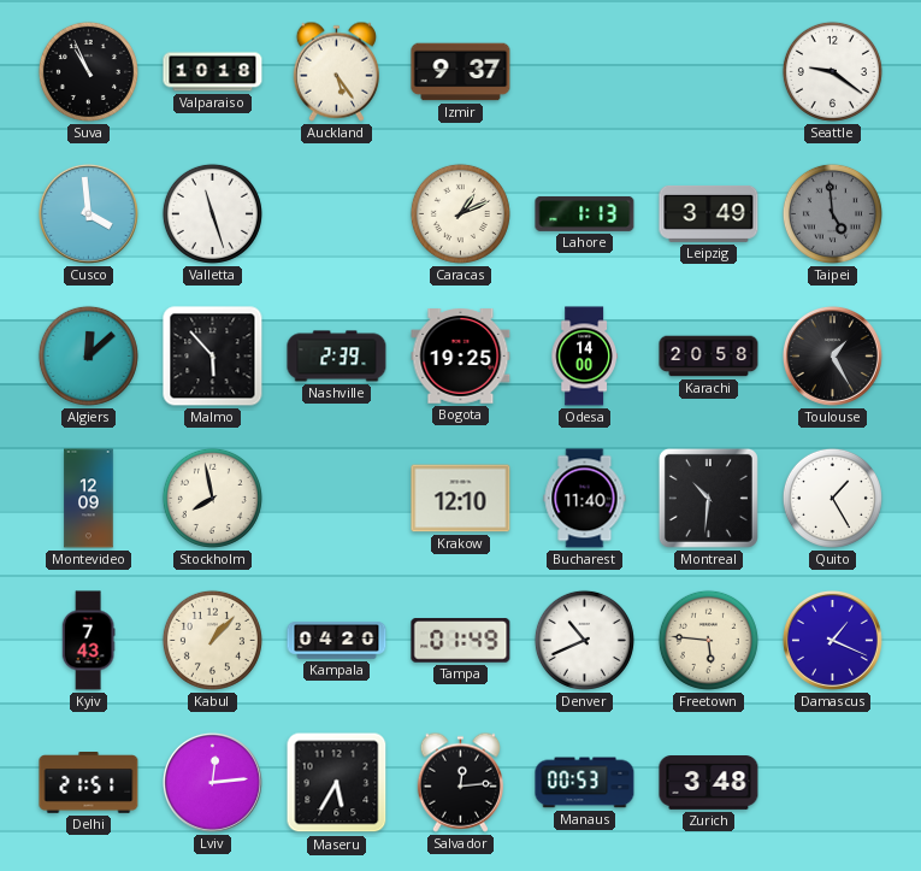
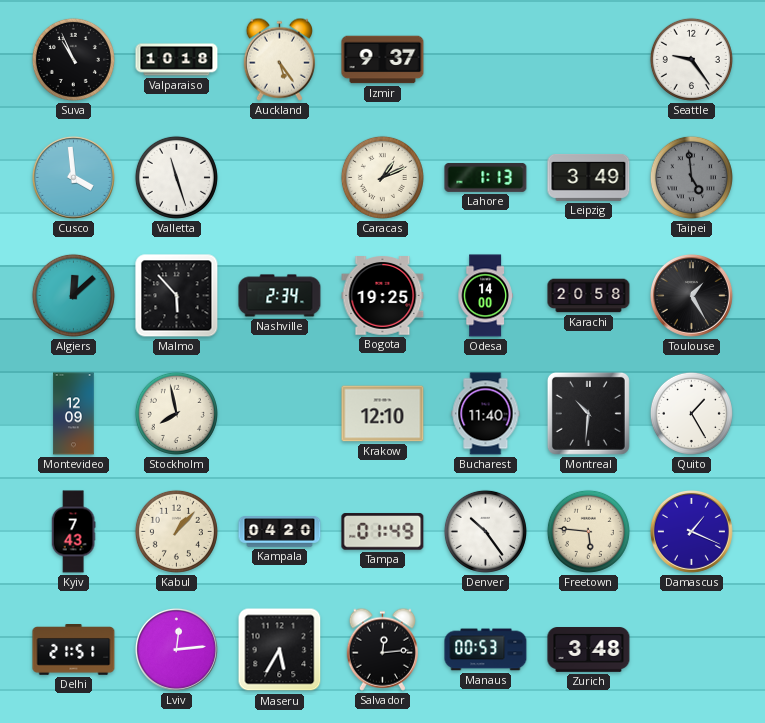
Seattle: 9:21 -> 9:24 (691, 59)
Nashville: 2:39 -> 2:34 (280, 296)
Denver: 10:41 -> 10:24 (485, 531)
